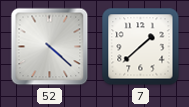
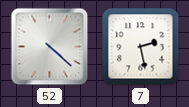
7: 1:38 -> 2:28 (141, 47)
